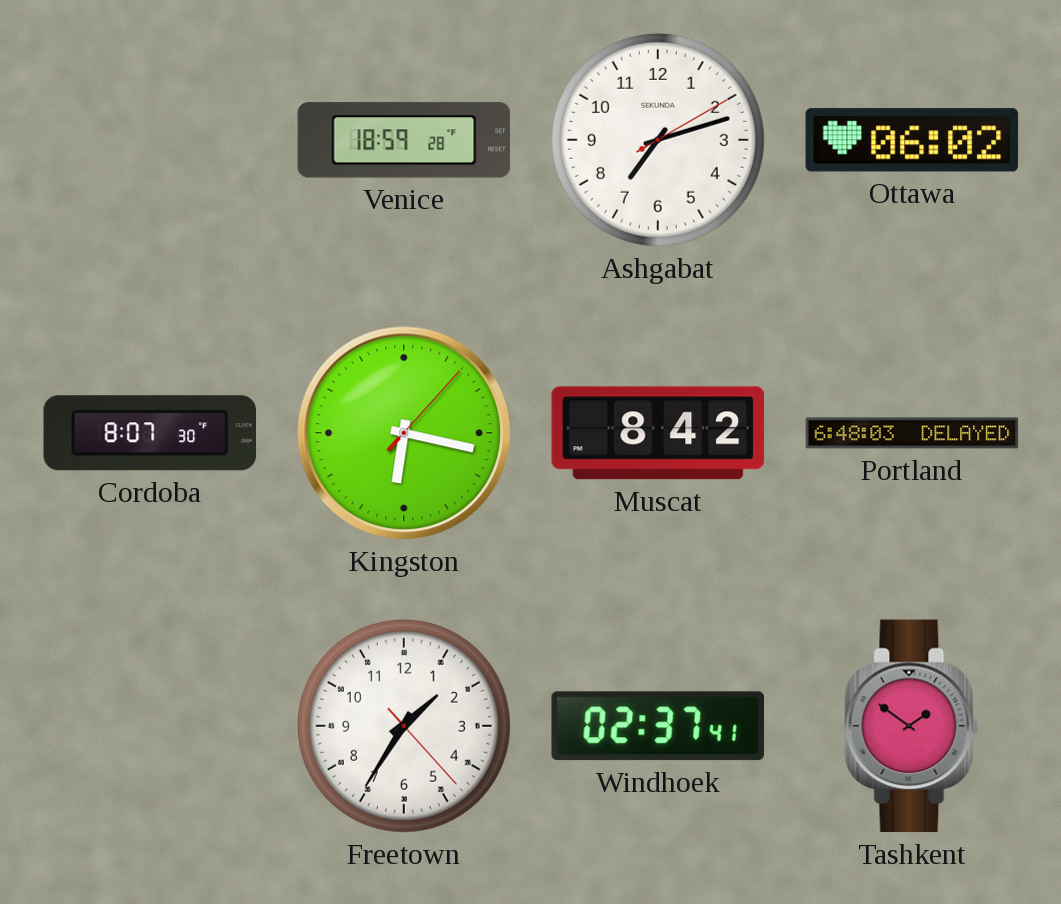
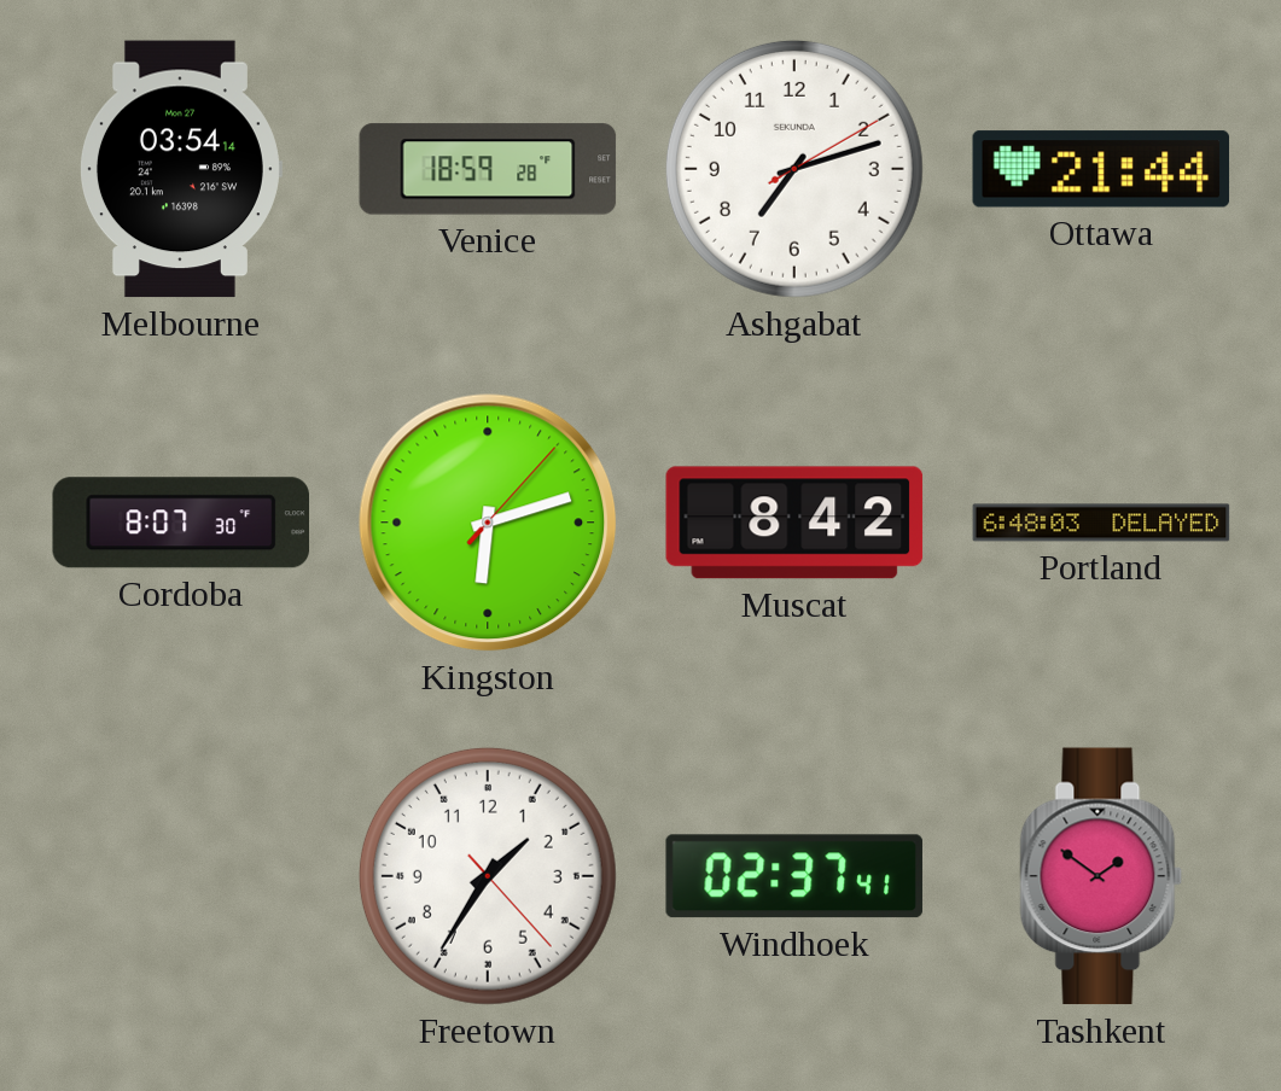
Melbourne: none -> 03:54 (180, 169)
Ottawa: 06:02 -> 21:44 (1101, 169)
Kingston: 6:17 -> 6:12 (488, 523)
